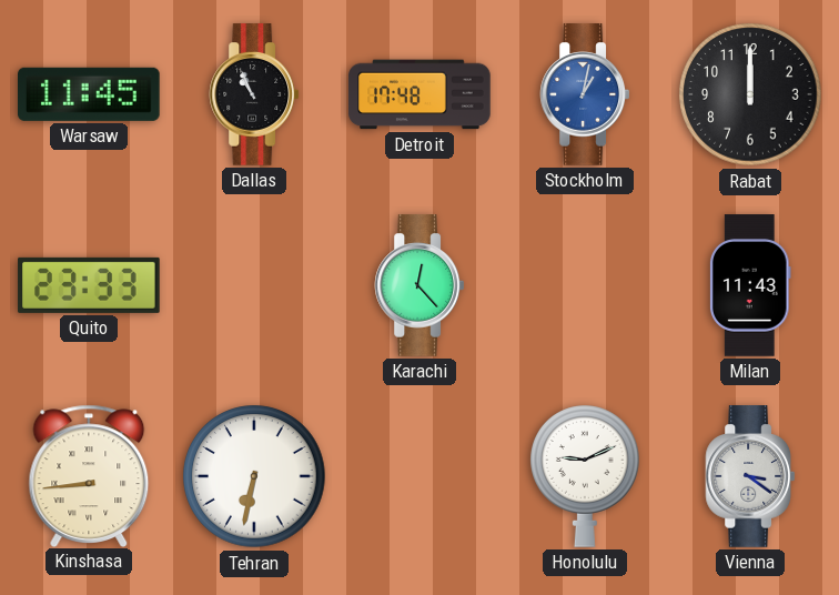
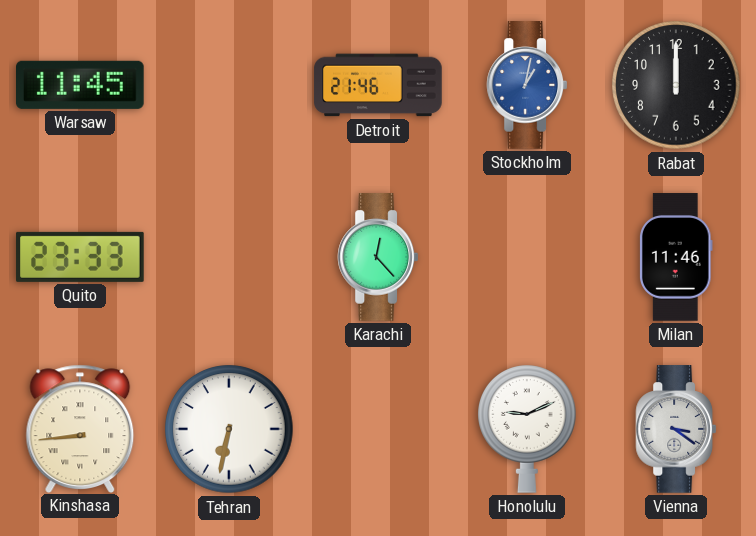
Dallas: 10:56 -> none (254, 94)
Detroit: 17:48 -> 21:46 (378, 85)
Milan: 11:43 -> 11:46 (677, 257)
